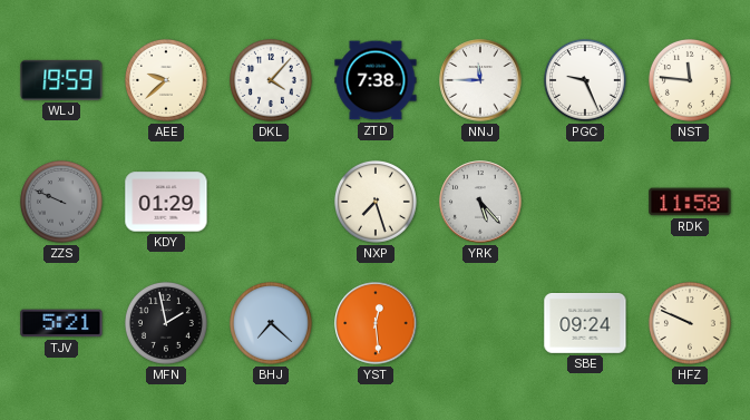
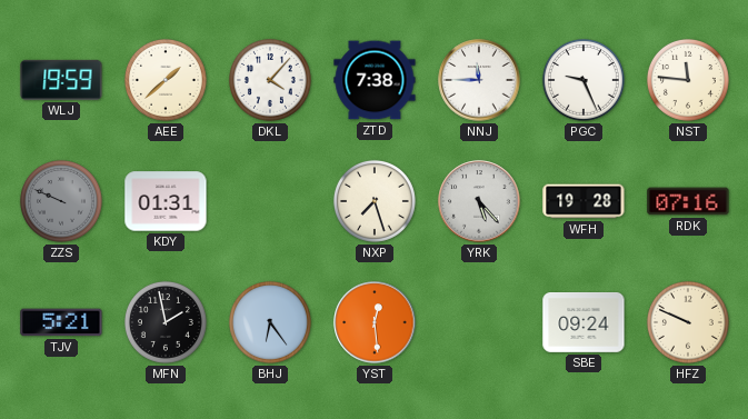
AEE: 9:38 -> 1:38 (166, 80)
KDY: 01:29 -> 01:31 (166, 201)
WFH: none -> 19:28 (584, 201)
RDK: 11:58 -> 07:16 (688, 201)
BHJ: 7:22 -> 6:24 (270, 322)
